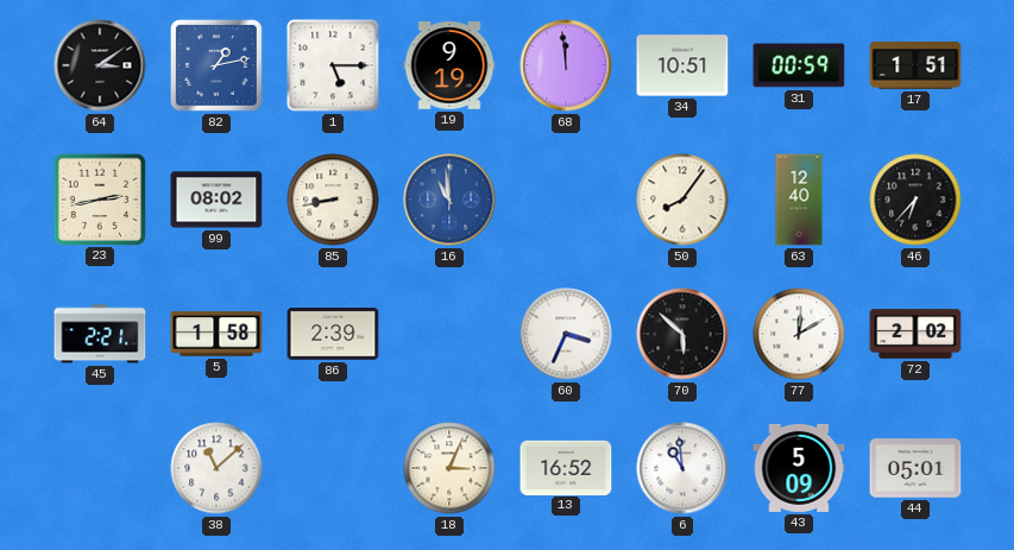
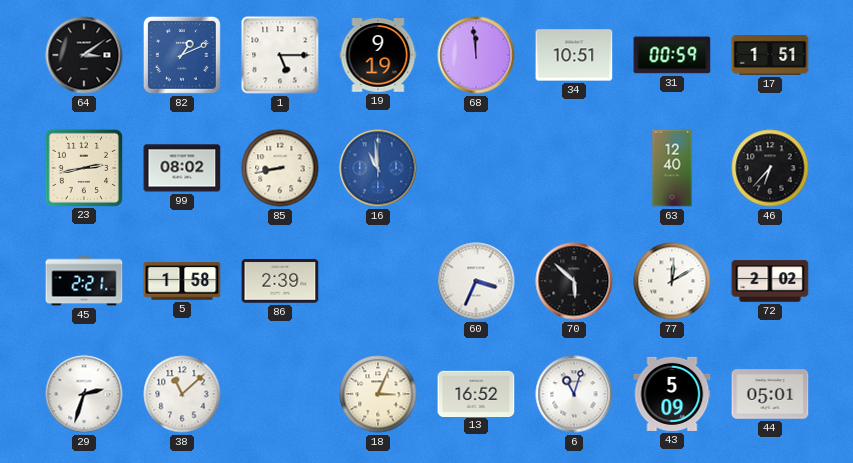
82: 1:13 -> 1:11 (182, 55)
50: 8:06 -> none (682, 200)
29: none -> 2:33 (84, 394)
6: 10:59 -> 11:03 (574, 394)
